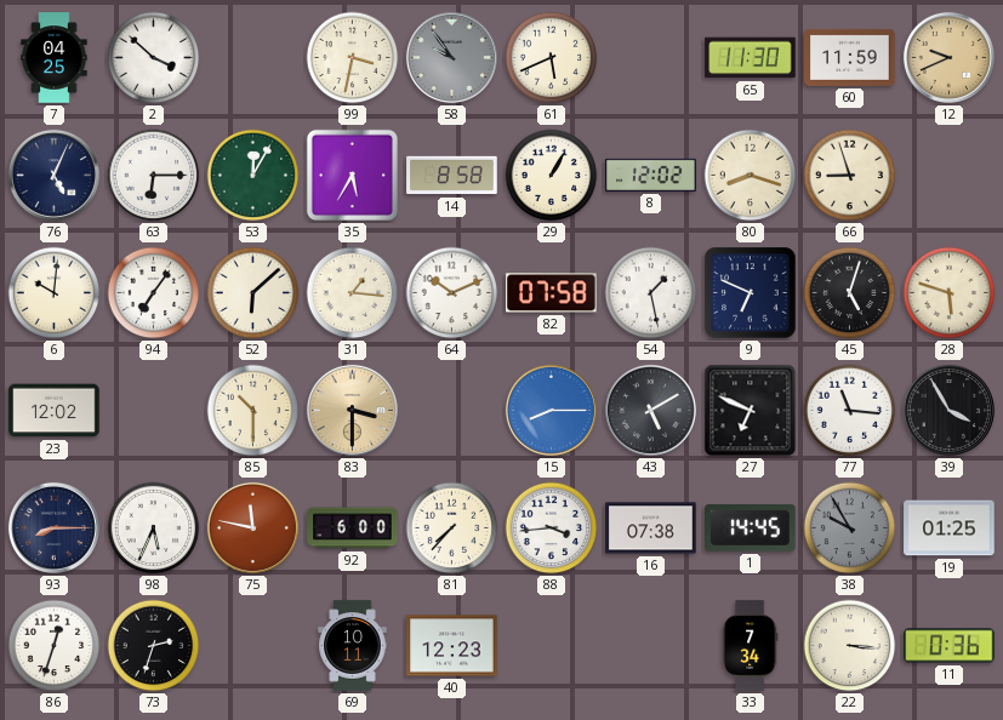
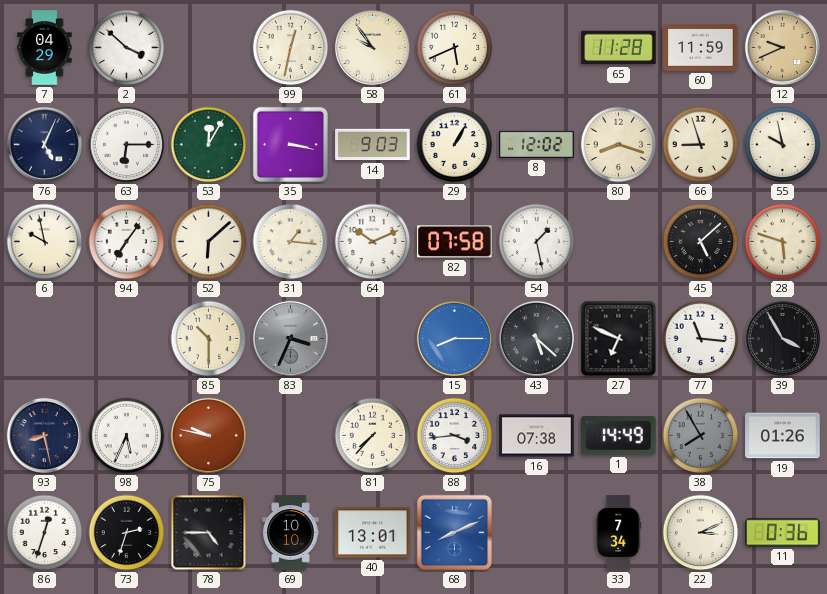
7: 04:25 -> 04:29 (45, 48)
99: 3:32 -> 12:32 (291, 48)
58 dial: grey -> cream (372, 47)
65: 11:30 -> 11:28 (619, 48)
35: 5:35 -> 3:17 (290, 144)
14: 8:58 -> 9:03 (373, 145)
55: none -> 9:58 (783, 145)
6: 10:01 -> 9:58 (45, 242)
9: 6:49 -> none (751, 293)
45: 5:03 -> 5:08 (701, 242)
23: 12:02 -> none (55, 411)
83: 3:30 -> 3:34 (290, 338)
83 dial: champagne -> grey (290, 338)
43: 5:10 -> 5:22 (536, 338)
93: 8:15 -> 8:28 (44, 435)
75: 11:47 -> 9:47 (208, 435)
92: 6:00 -> none (353, 528)
1: 14:45 -> 14:49 (619, 436)
38: 9:55 -> 7:55 (701, 436)
19: 01:25 -> 01:26 (783, 436)
78: none -> 4:45 (209, 533)
69: 10:11 -> 10:10 (291, 533)
40: 12:23 -> 13:01 (373, 533)
68: none -> 8:11 (454, 532)
22: 3:16 -> 3:11 (701, 533)
